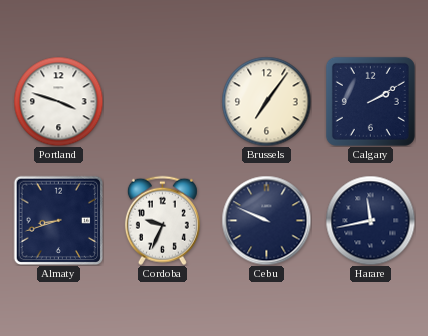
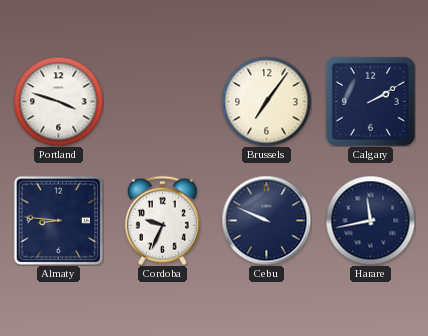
Almaty: 8:42 -> 8:46 (58, 220)
